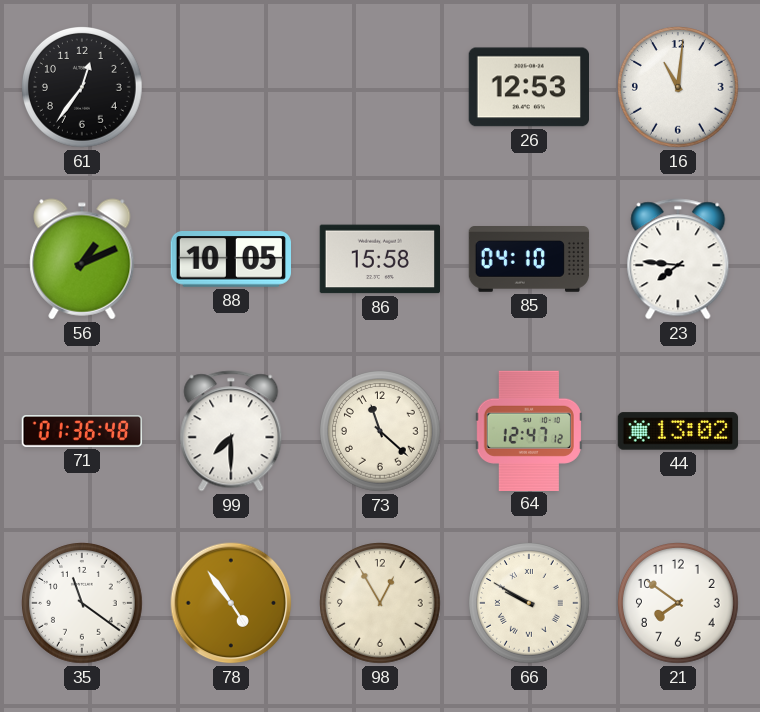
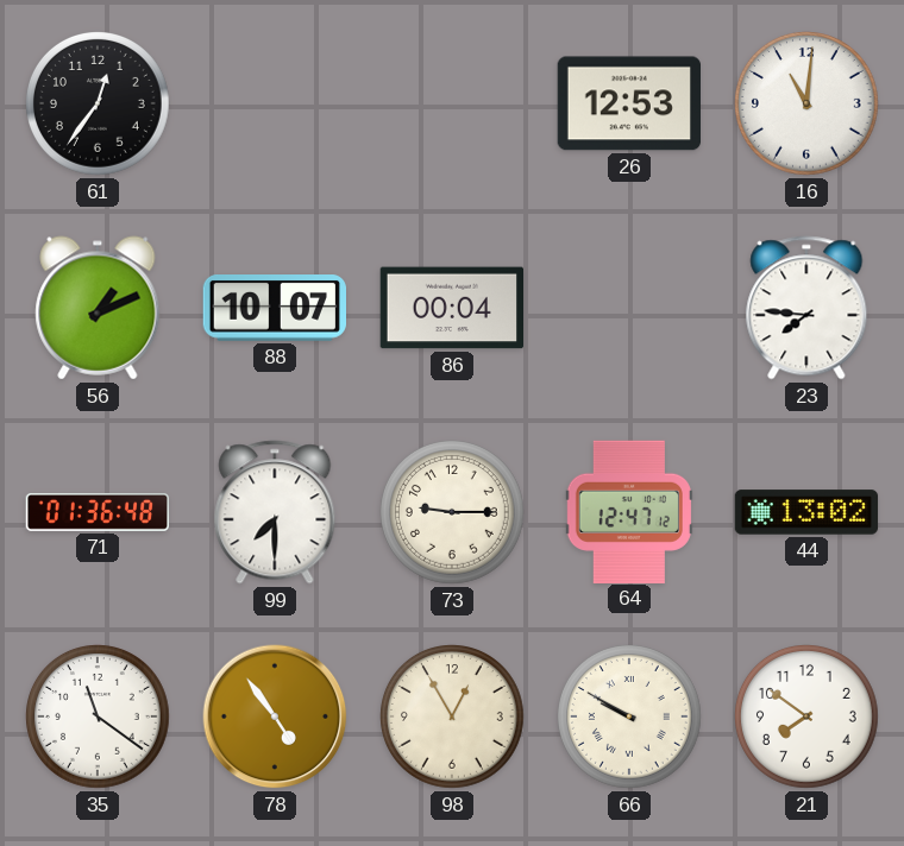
88: 10:05 -> 10:07 (274, 309)
86: 15:58 -> 00:04 (451, 308)
85: 04:10 -> none (529, 260)
73: 11:22 -> 9:15 (453, 513)
